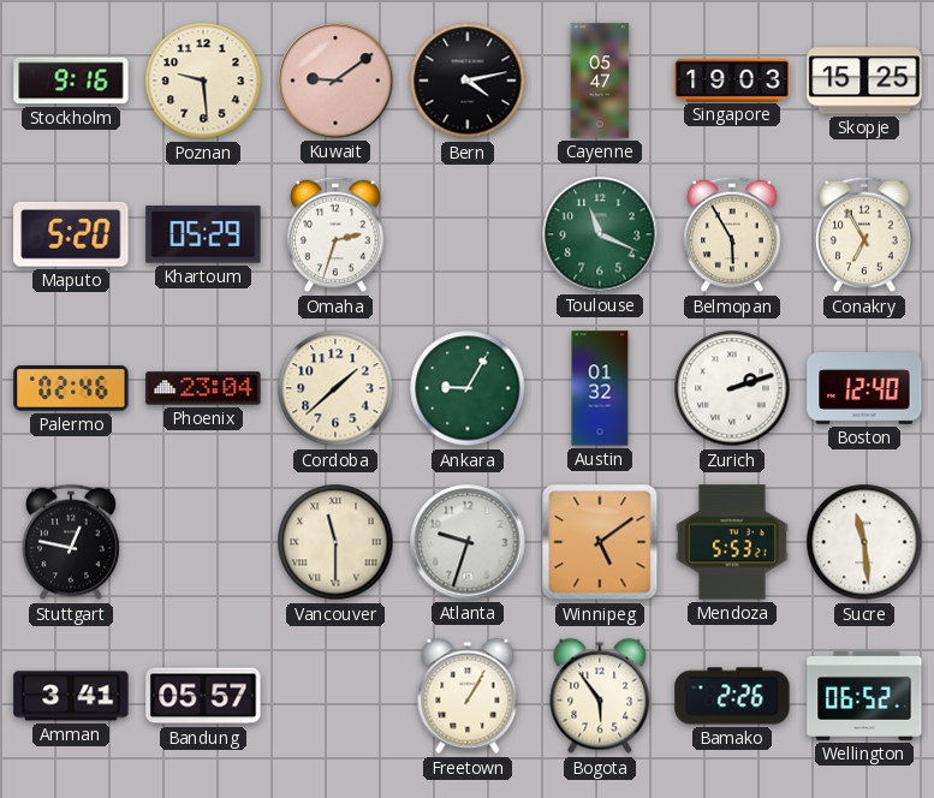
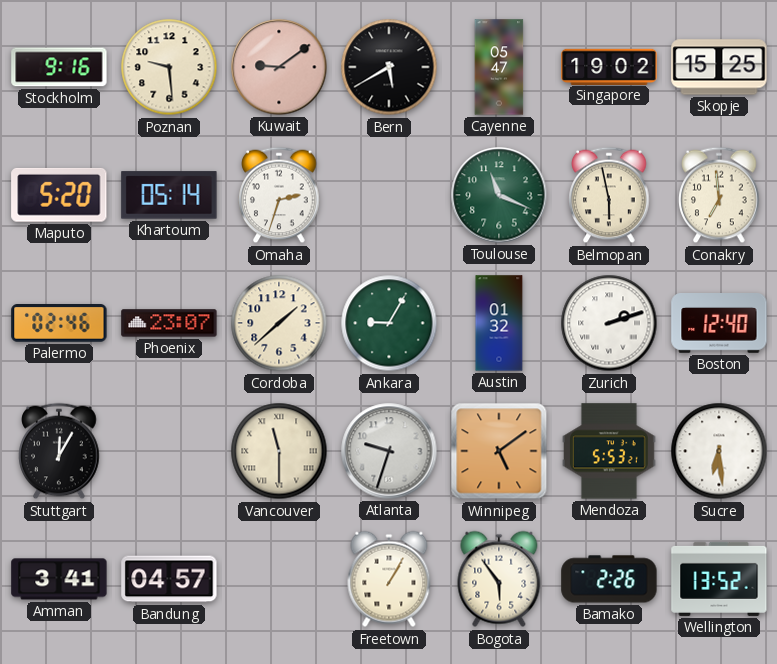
Bern: 4:13 -> 5:40 (389, 67)
Singapore: 19:03 -> 19:02 (609, 66)
Khartoum: 05:29 -> 05:14 (169, 195)
Belmopan: 5:55 -> 5:58 (609, 195)
Conakry: 6:55 -> 6:59 (719, 195)
Phoenix: 23:04 -> 23:07 (169, 323)
Stuttgart: 12:47 -> 12:05 (59, 451)
Sucre: 11:29 -> 6:29 (719, 451)
Bandung: 05:57 -> 04:57 (169, 579)
Wellington: 06:52 -> 13:52 (719, 579)
